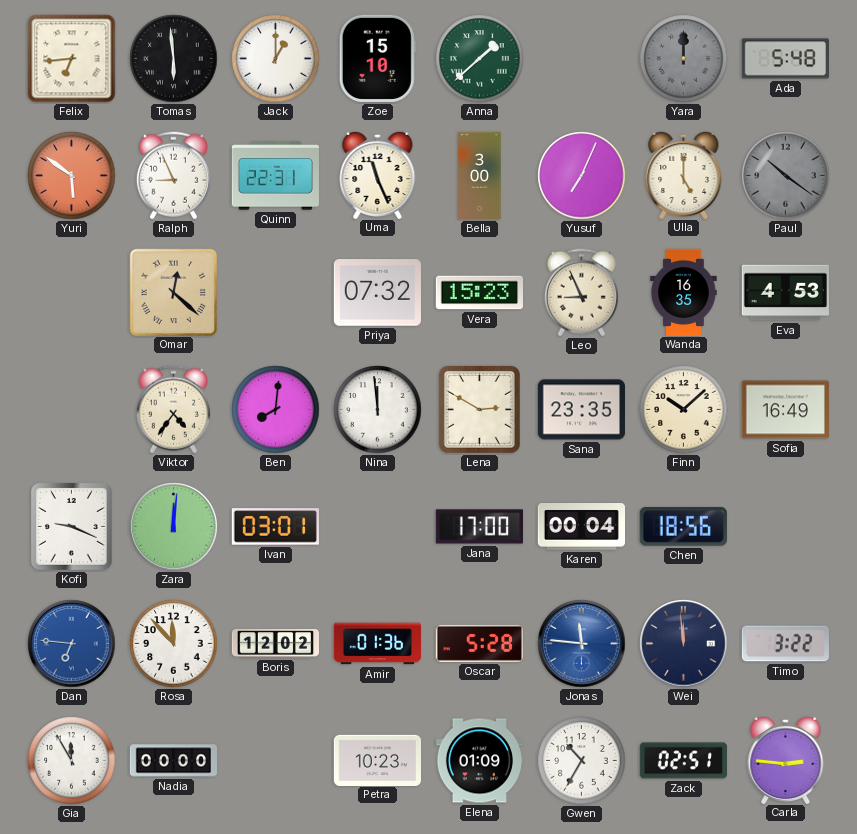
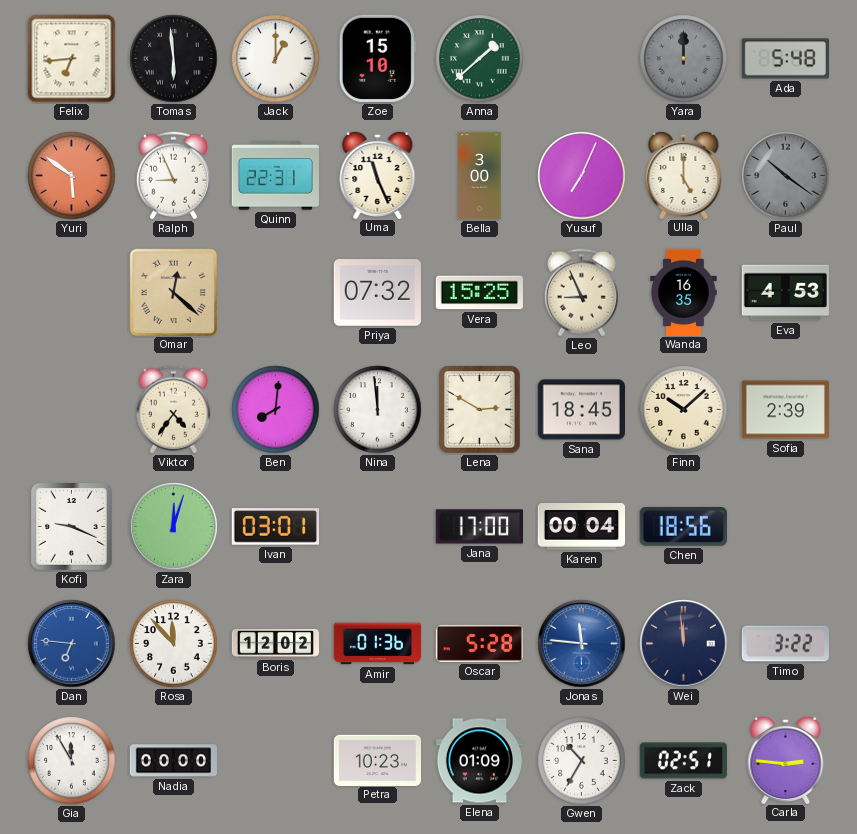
Vera: 15:23 -> 15:25 (479, 293)
Sana: 23:35 -> 18:45 (581, 410)
Sofia: 16:49 -> 2:39 (785, 410)
Zara: 12:01 -> 12:03 (174, 527)
